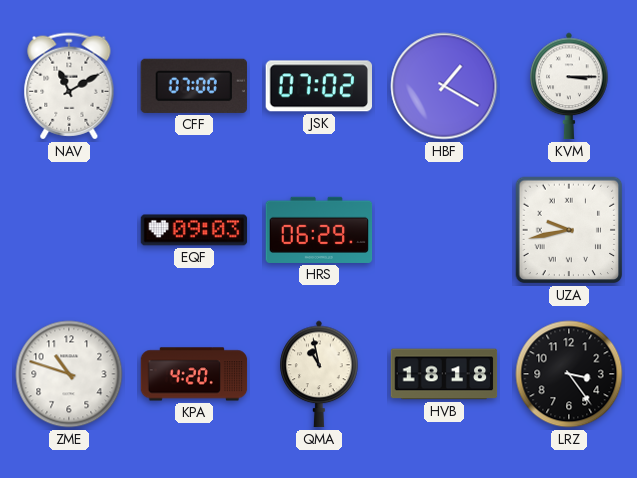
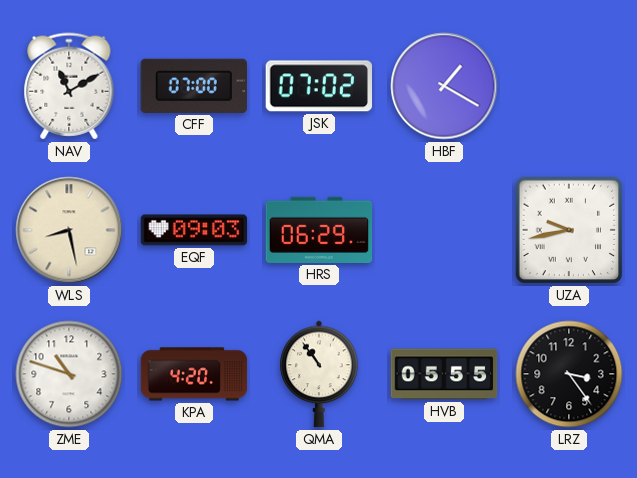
KVM: 3:15 -> none (569, 86)
WLS: none -> 8:28 (69, 230)
QMA: 10:58 -> 10:54 (319, 374)
HVB: 18:18 -> 05:55 (444, 374)
